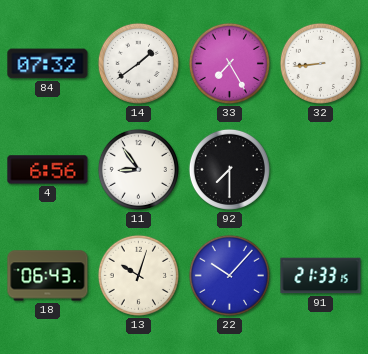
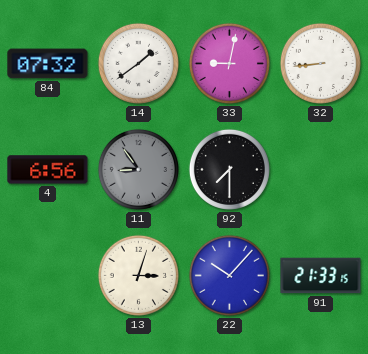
33: 7:25 -> 9:02 (229, 63)
11 dial: white -> grey (138, 169)
18: 06:43 -> none (48, 276)
13: 10:03 -> 3:03 (138, 275)
